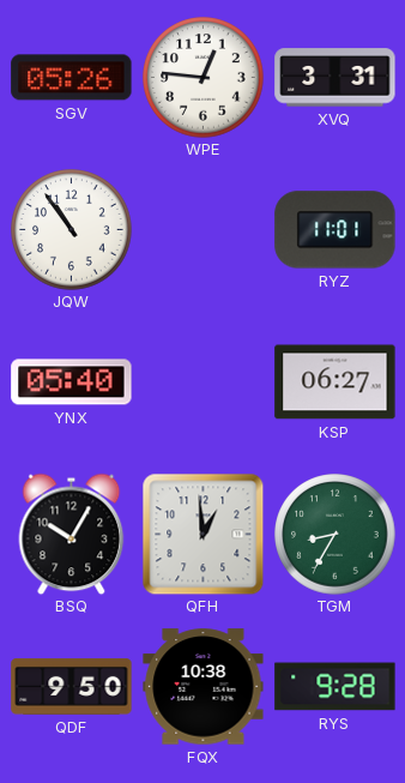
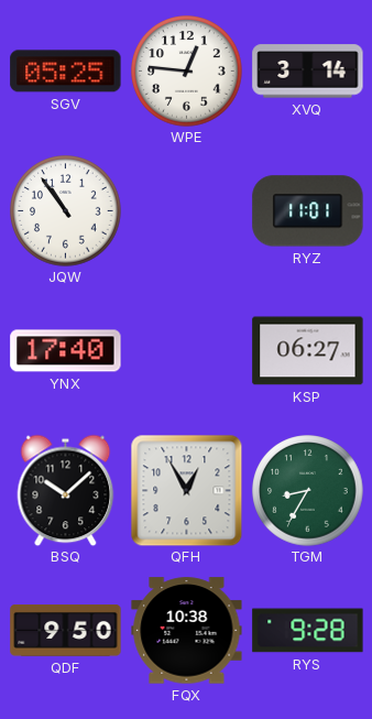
SGV: 05:26 -> 05:25 (66, 72)
XVQ: 3:31 -> 3:14 (308, 72)
YNX: 05:40 -> 17:40 (66, 351)
BSQ: 10:05 -> 10:08 (66, 490)
QFH: 12:59 -> 12:55 (186, 490)
